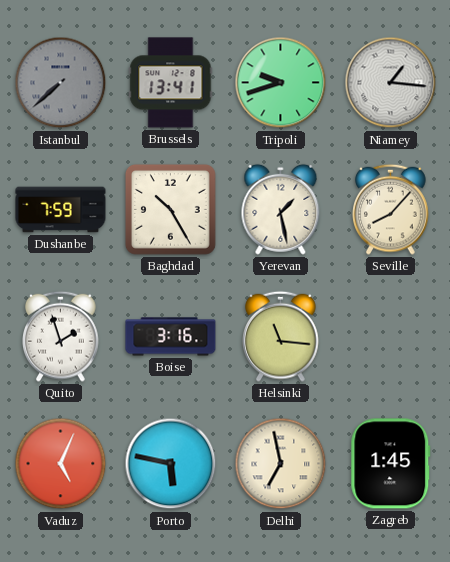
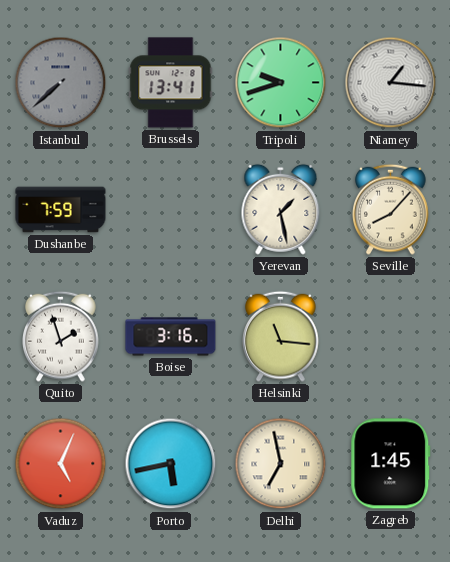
Baghdad: 10:25 -> none (170, 209)
Porto: 5:47 -> 5:43 (171, 464)
